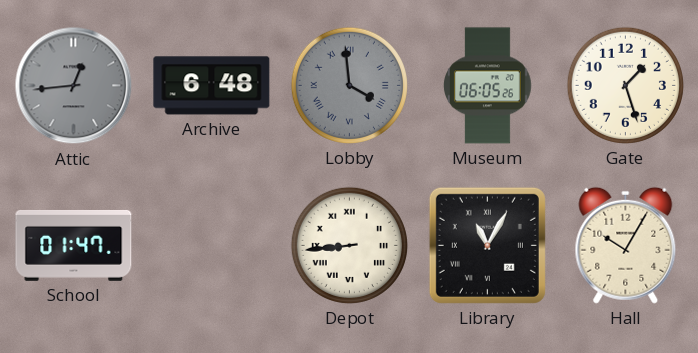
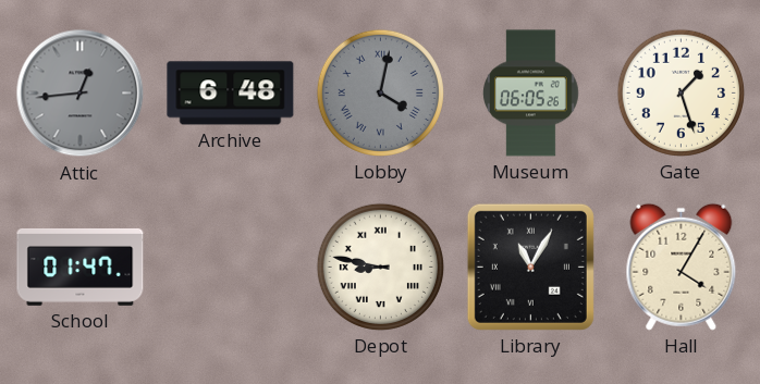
Lobby: 3:59 -> 4:02 (380, 92)
Depot: 8:44 -> 8:47 (380, 267)
Hall: 10:05 -> 4:05 (682, 267)
